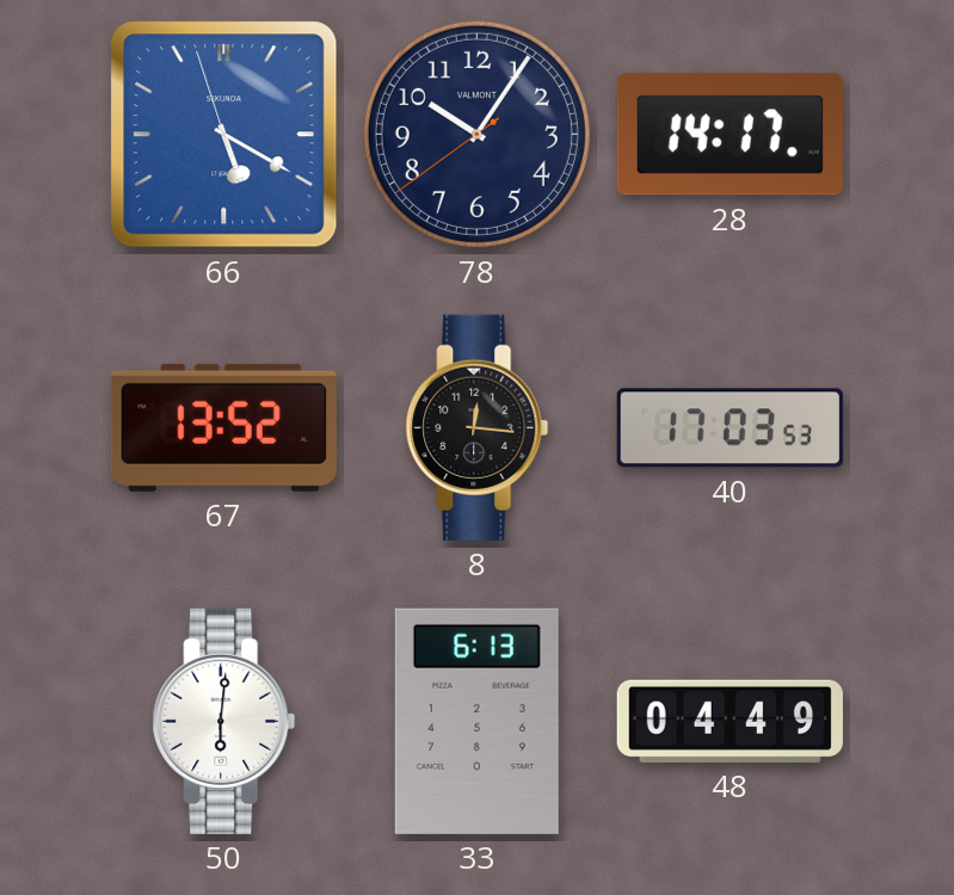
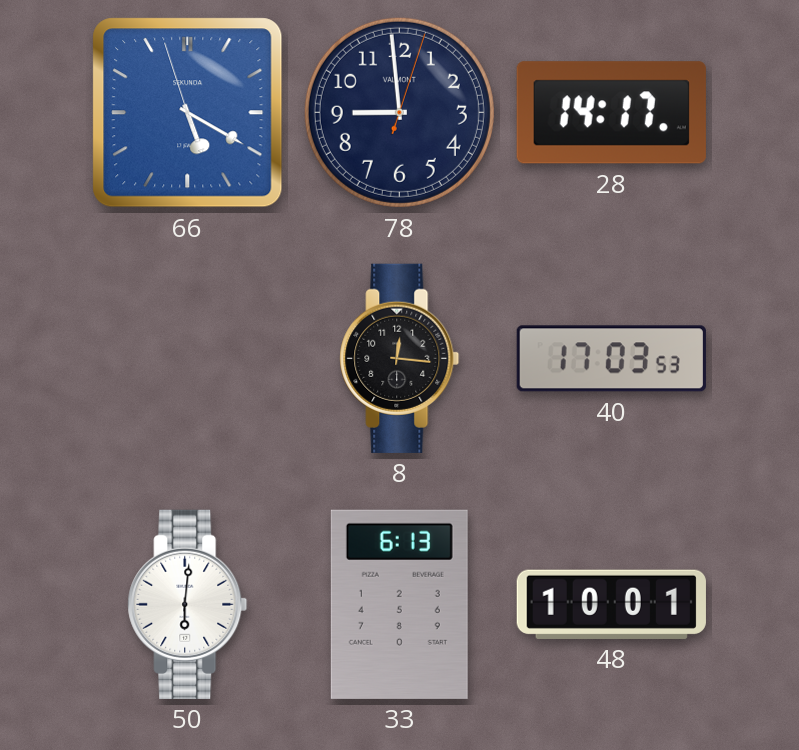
78: 10:05 -> 8:59 (399, 112)
67: 13:52 -> none (223, 427)
48: 04:49 -> 10:01 (611, 604)
